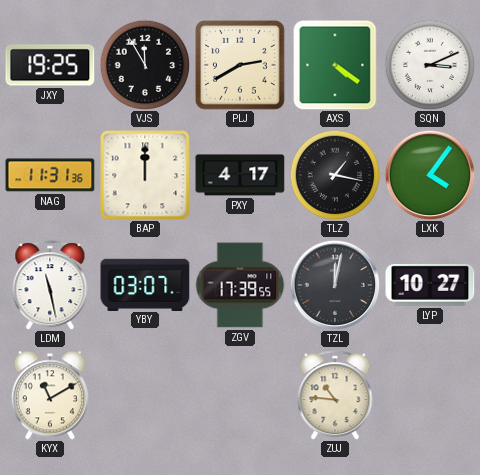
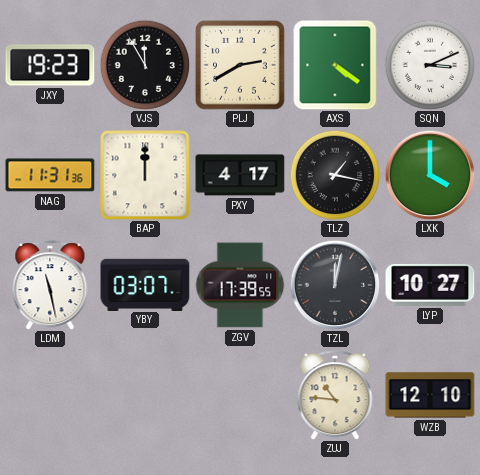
JXY: 19:25 -> 19:23 (50, 65)
LXK: 4:06 -> 4:00 (430, 175)
KYX: 11:10 -> none (50, 395)
WZB: none -> 12:10 (430, 395)
